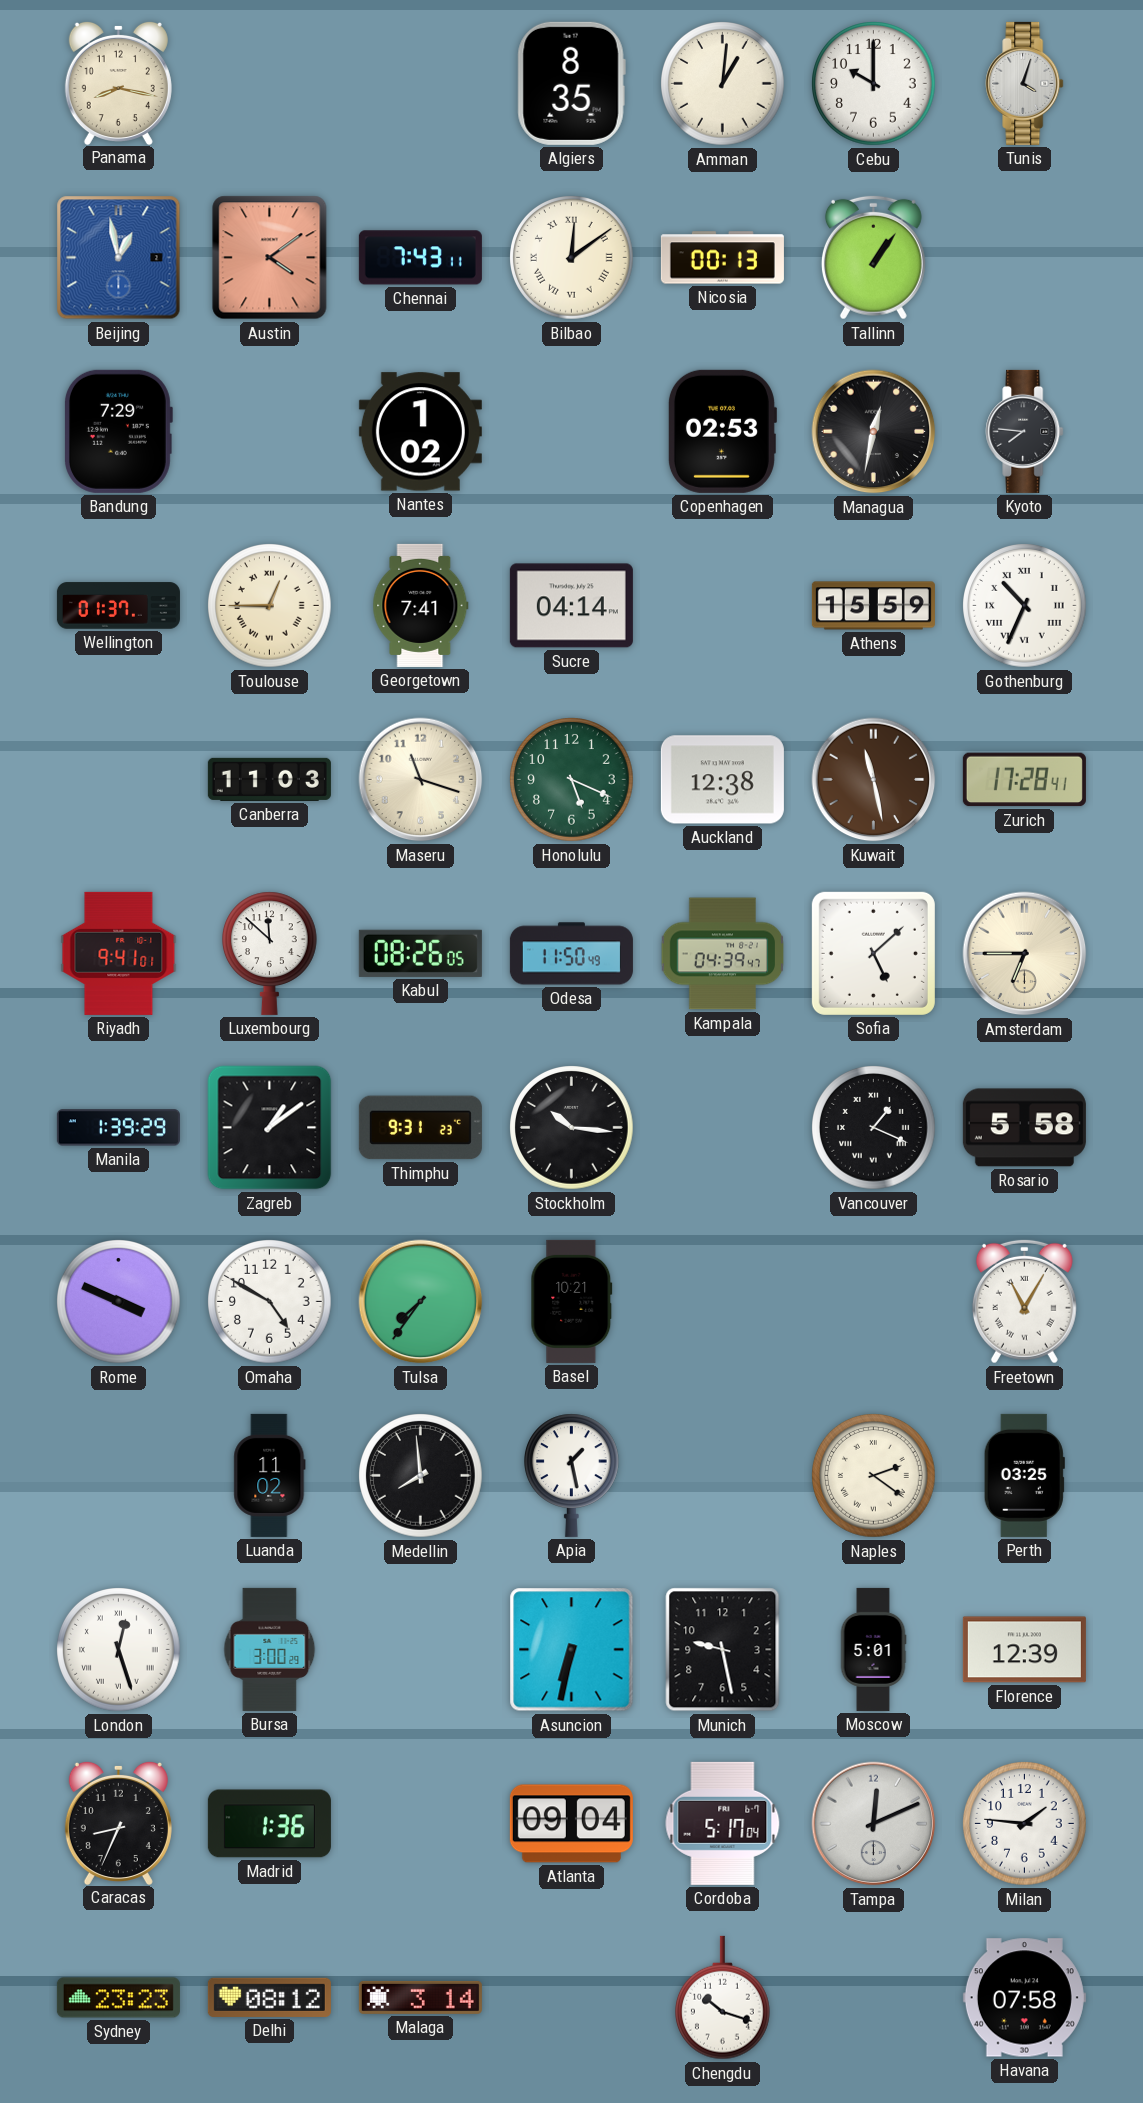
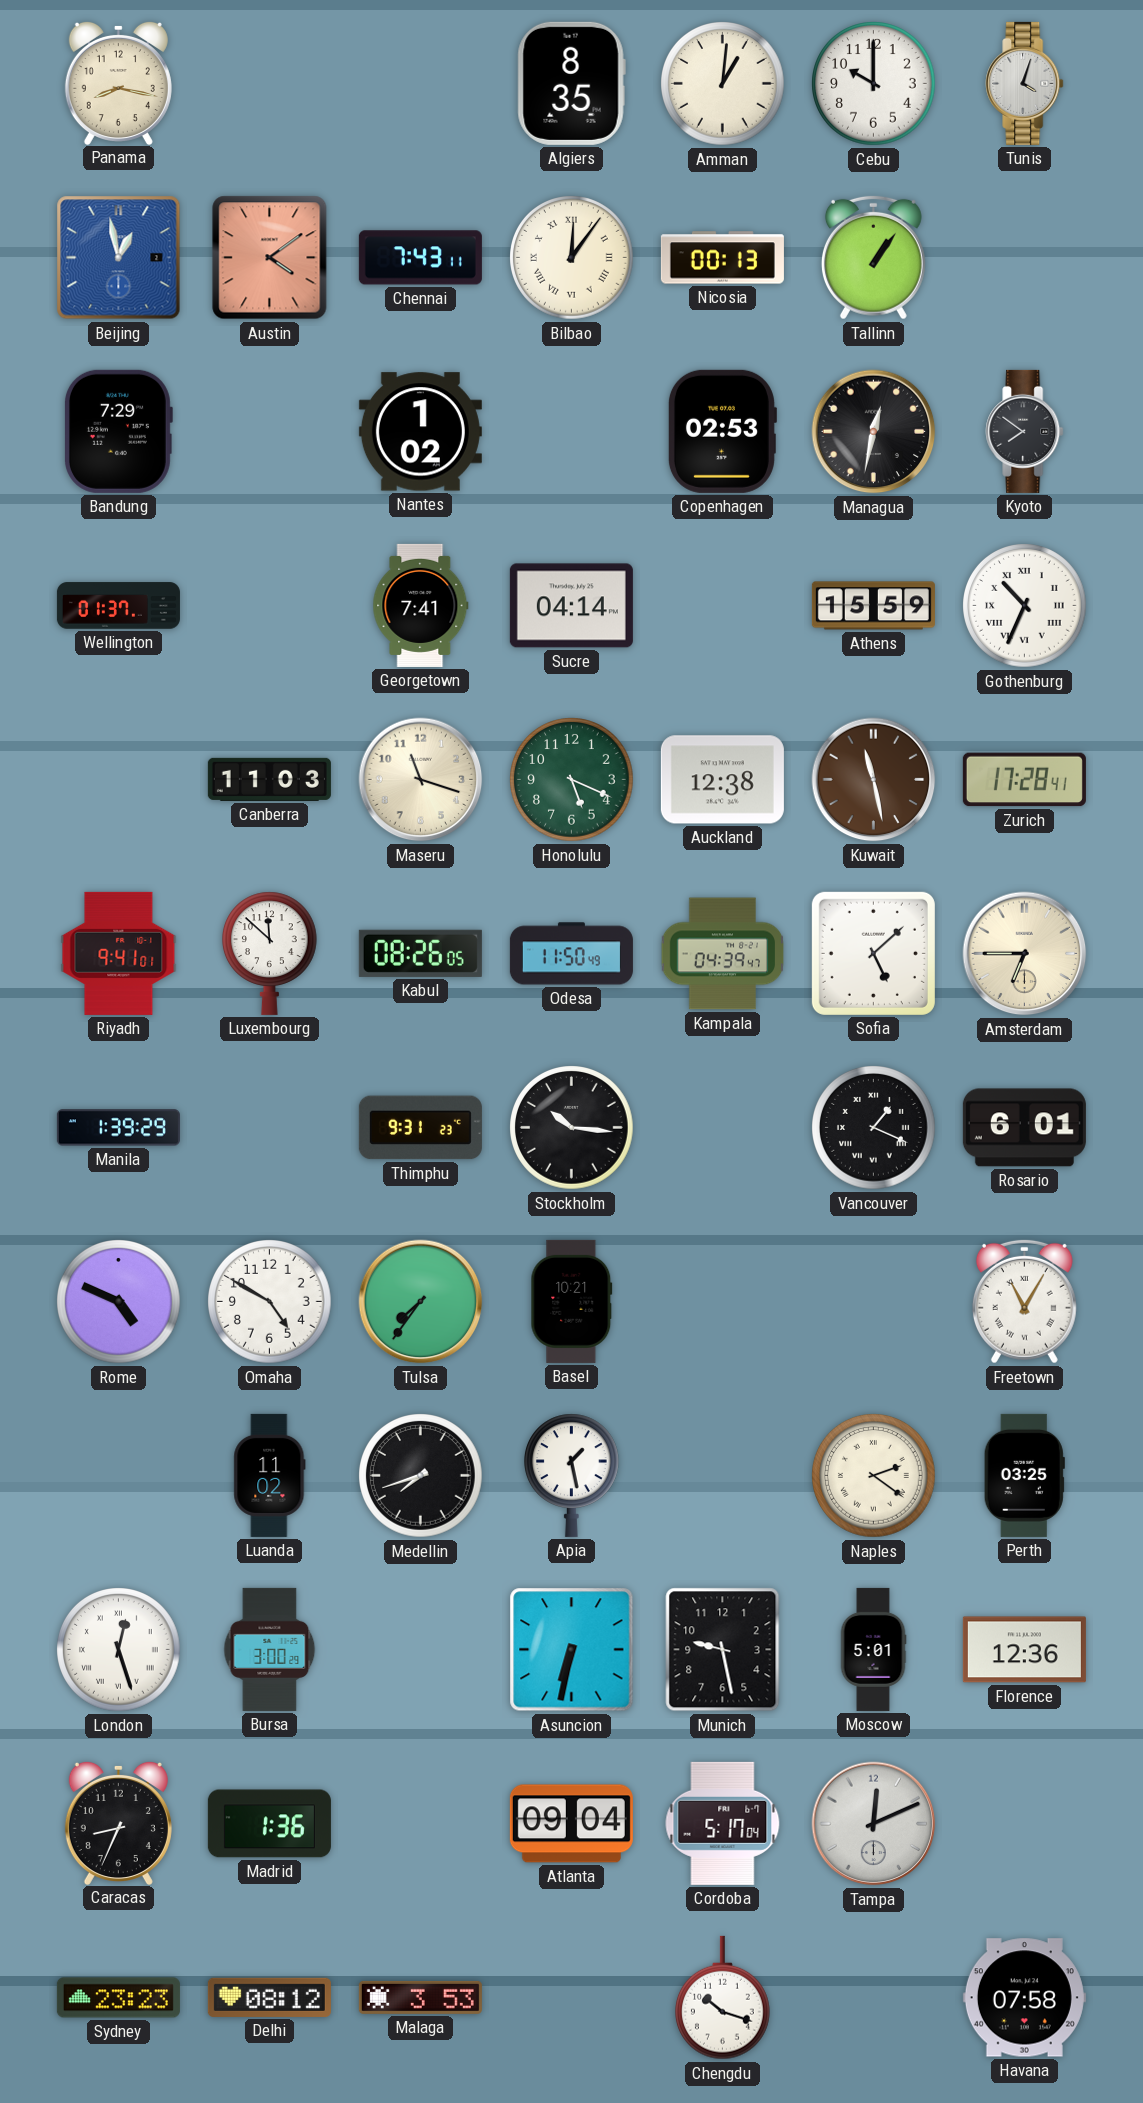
Bilbao: 12:09 -> 12:06 (572, 258)
Kyoto: 7:46 -> 7:51 (1025, 431)
Toulouse: 12:45 -> none (270, 606)
Zagreb: 1:09 -> none (270, 1128)
Rosario: 5:58 -> 6:01 (1024, 1128)
Rome: 3:49 -> 4:49 (119, 1302)
Medellin: 7:59 -> 7:42 (421, 1476)
Florence: 12:39 -> 12:36 (1024, 1650)
Milan: 1:46 -> none (1025, 1824)
Malaga: 3:14 -> 3:53 (420, 1997)
